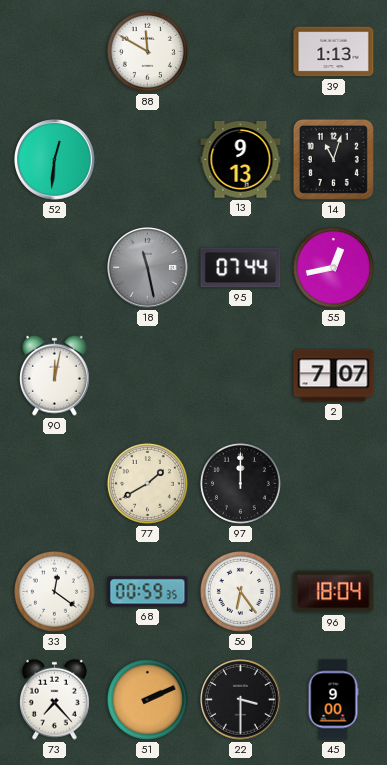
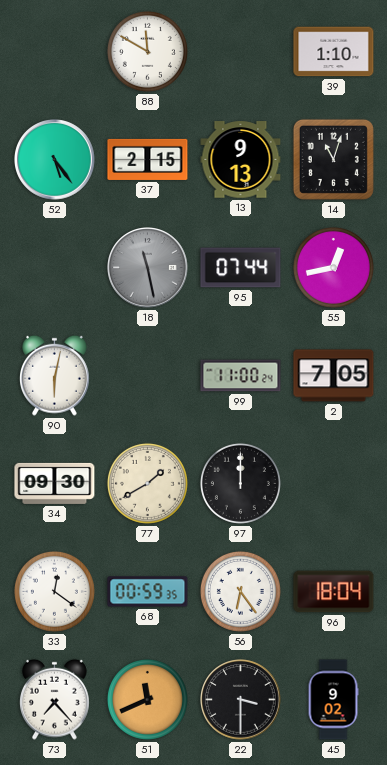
39: 1:13 -> 1:10 (334, 52)
52: 12:31 -> 5:24 (55, 160)
37: none -> 2:15 (148, 159)
90: 12:02 -> 6:02 (54, 375)
99: none -> 11:00 (241, 376)
2: 7:07 -> 7:05 (334, 376)
34: none -> 09:30 (55, 483)
51: 2:11 -> 11:41 (147, 699)
45: 9:00 -> 9:02 (333, 700)
